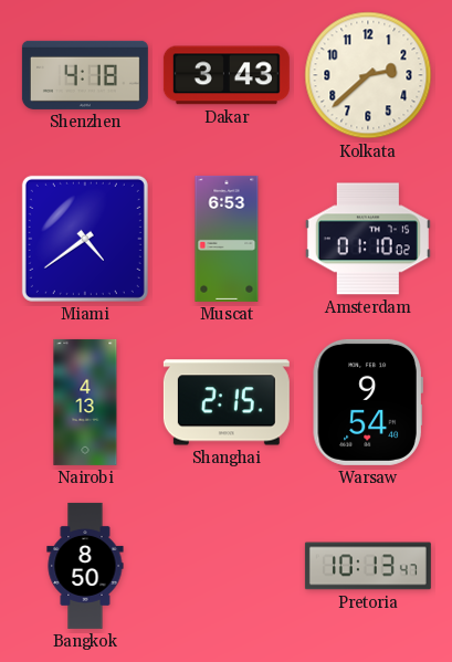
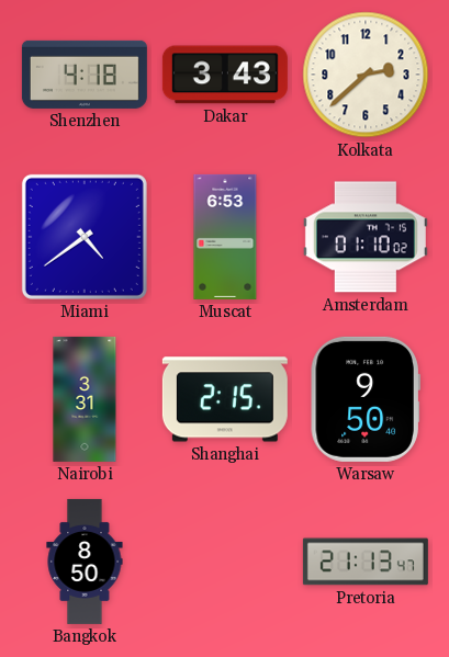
Nairobi: 4:13 -> 3:31 (85, 399)
Warsaw: 9:54 -> 9:50 (366, 399)
Pretoria: 10:13 -> 21:13 (366, 562)
